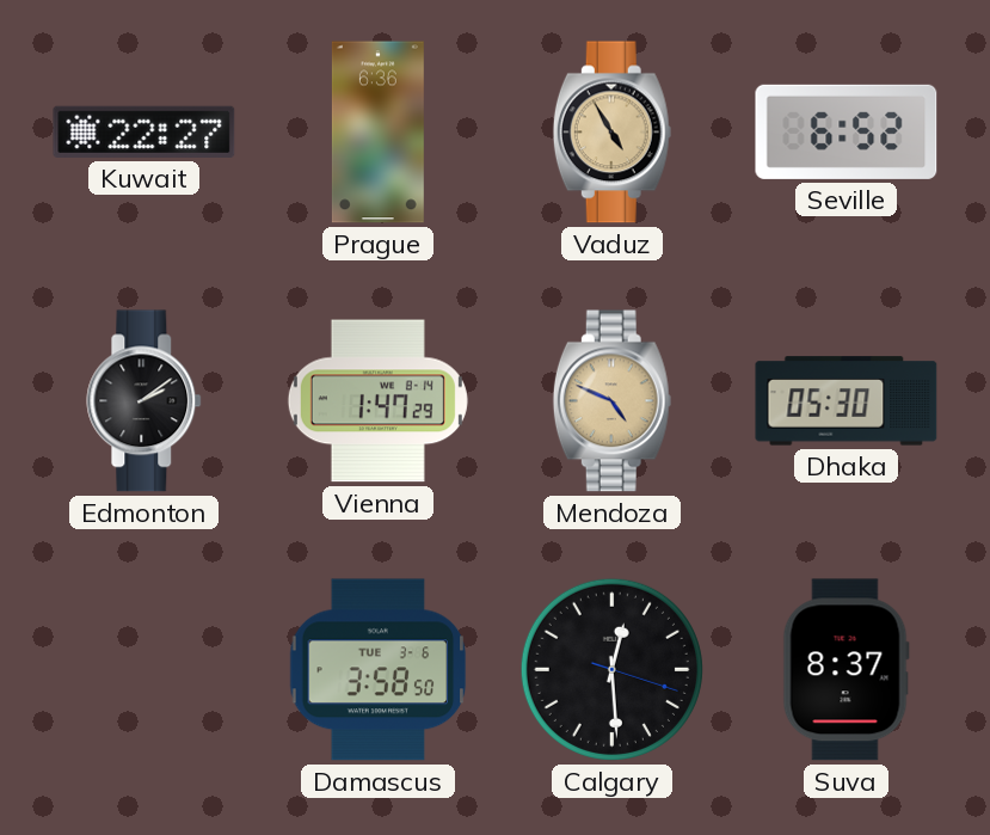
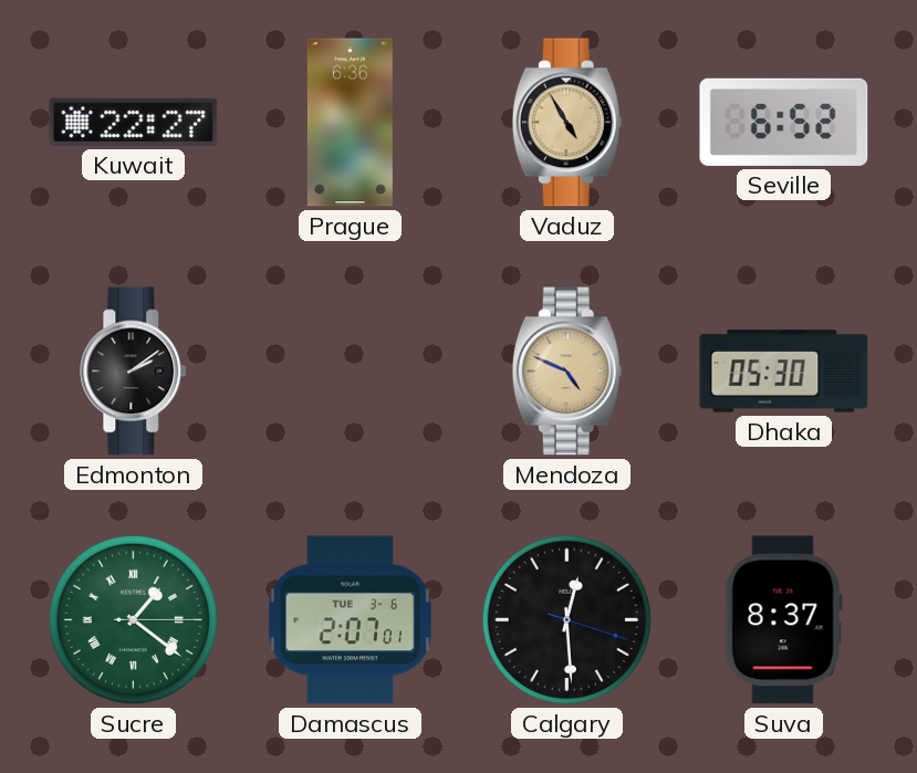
Vienna: 1:47 -> none (377, 401)
Sucre: none -> 1:21 (133, 619)
Damascus: 3:58 -> 2:07 (351, 620)
